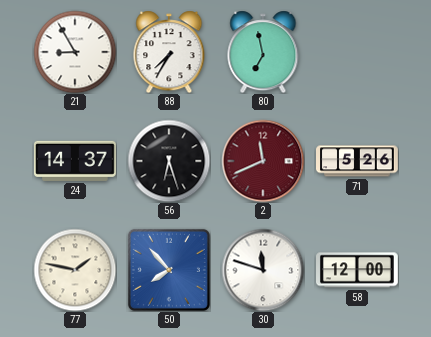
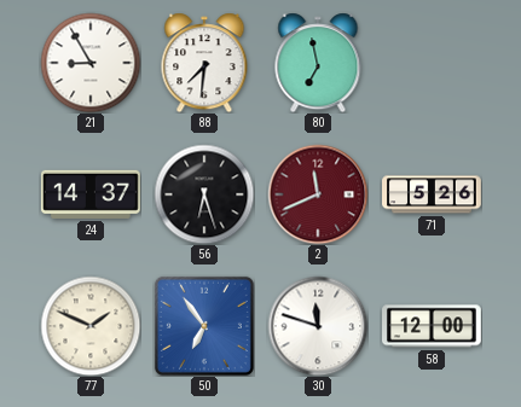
88: 7:35 -> 7:31 (204, 63)
77: 1:47 -> 1:49 (91, 326)
50: 7:53 -> 6:54 (204, 326)
